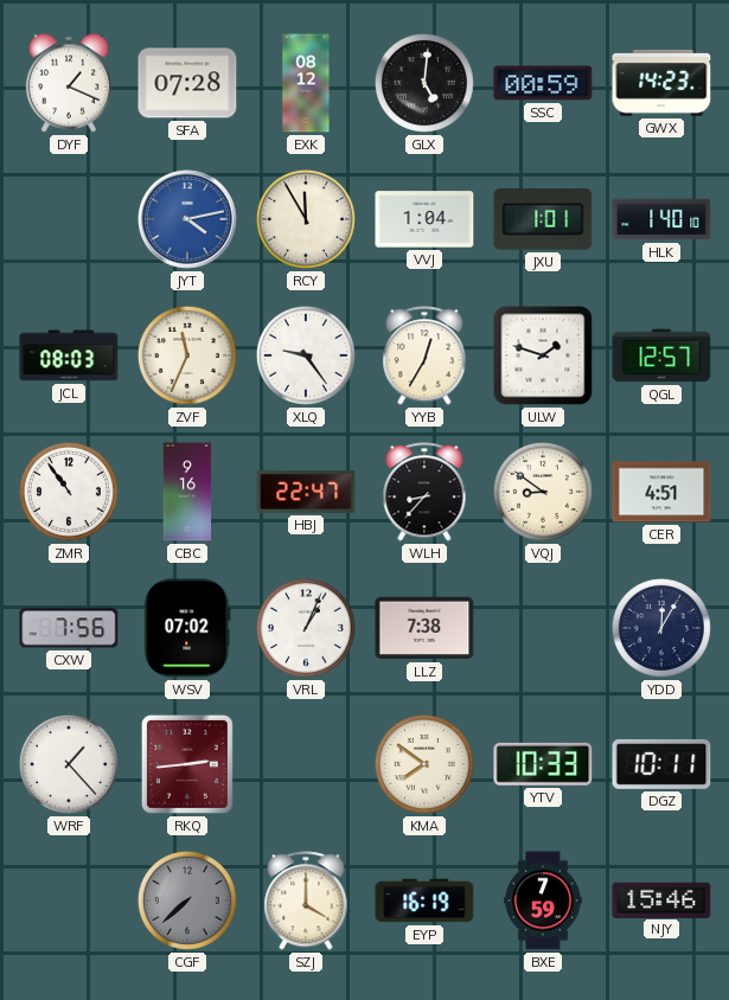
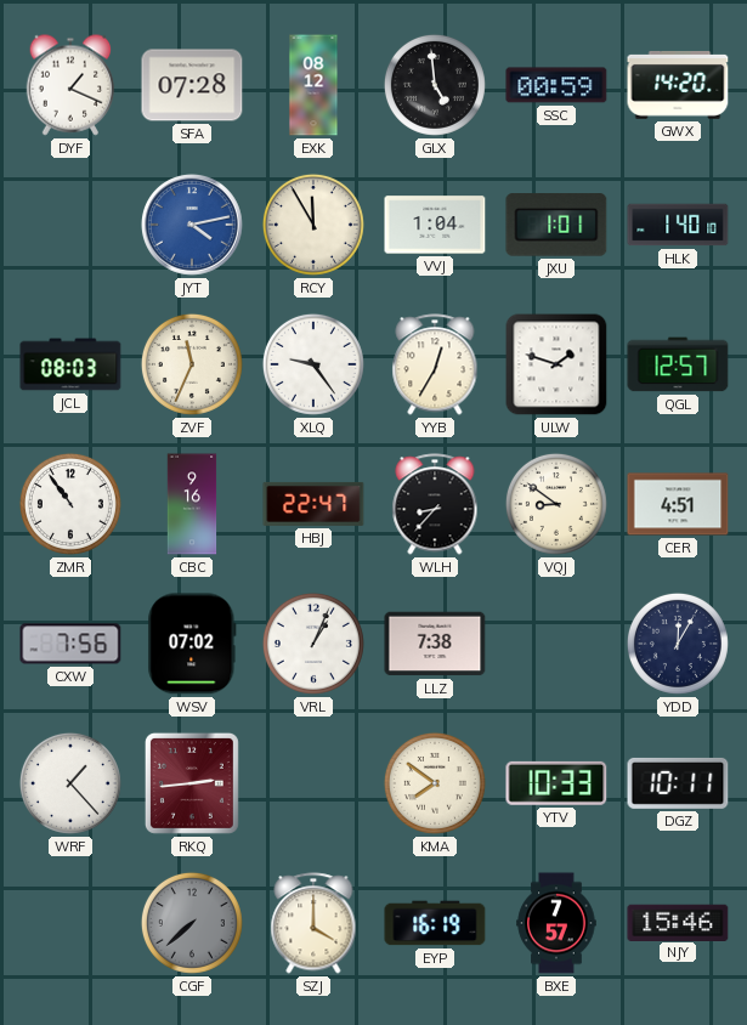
GLX: 5:01 -> 4:59 (435, 85)
GWX: 14:23 -> 14:20 (678, 85)
BXE: 7:59 -> 7:57 (556, 923)
